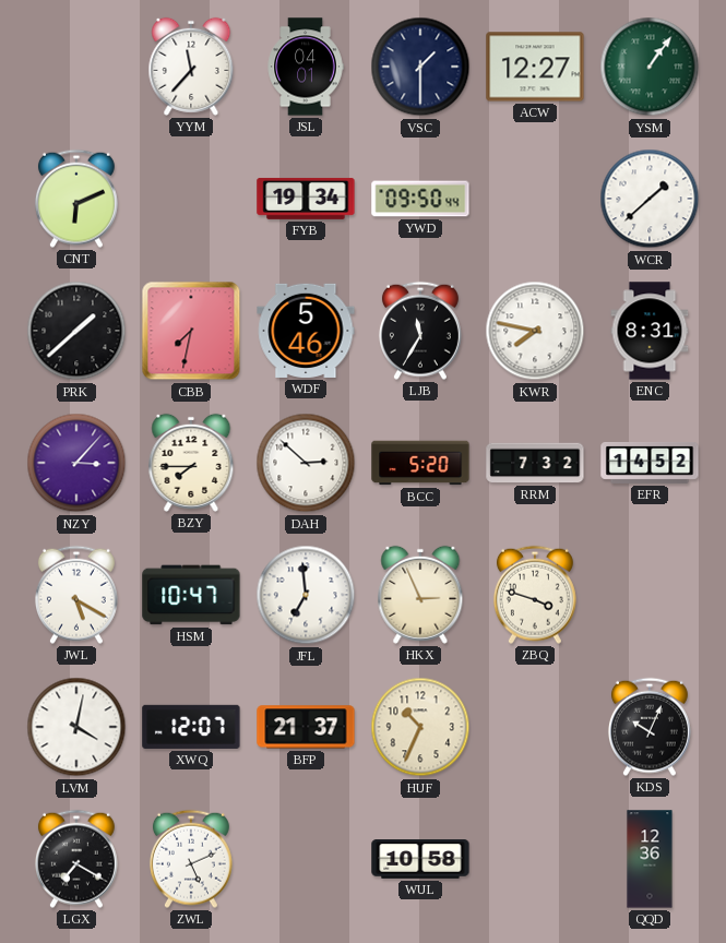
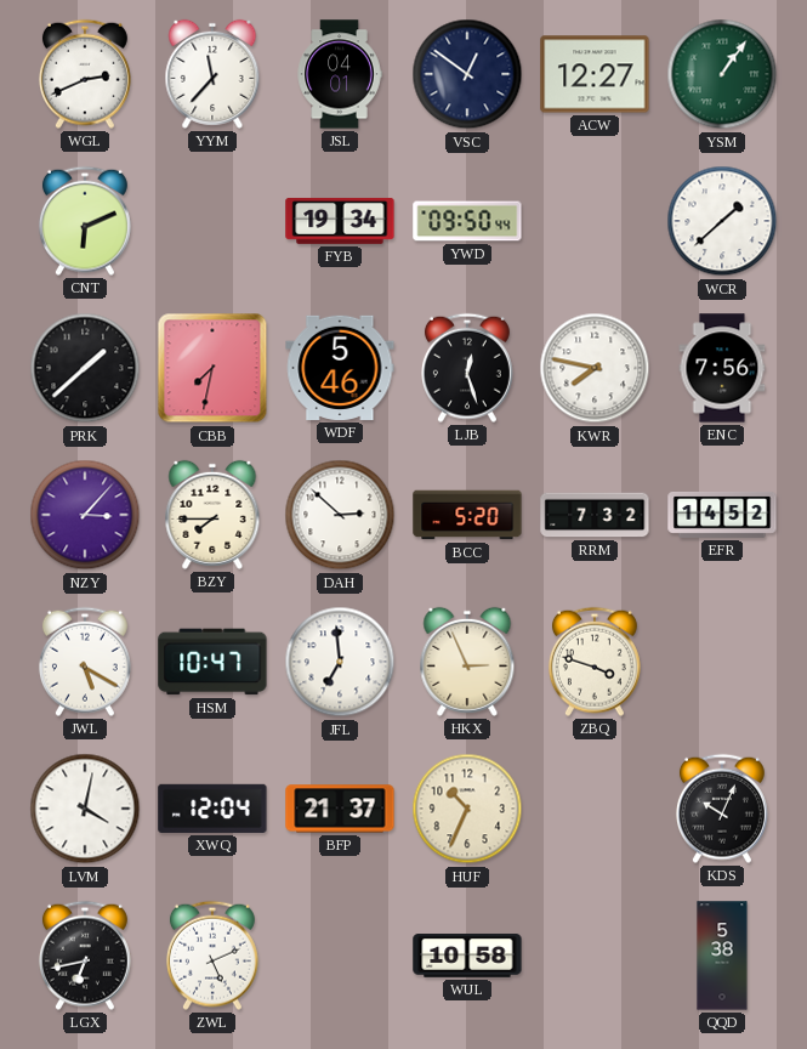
WGL: none -> 2:41 (85, 74)
VSC: 1:30 -> 12:51 (467, 74)
LJB: 11:35 -> 12:27 (467, 368)
ENC: 8:31 -> 7:56 (722, 368)
XWQ: 12:07 -> 12:04 (212, 809)
LGX: 7:20 -> 6:43 (85, 956)
QQD: 12:36 -> 5:38 (722, 956)
